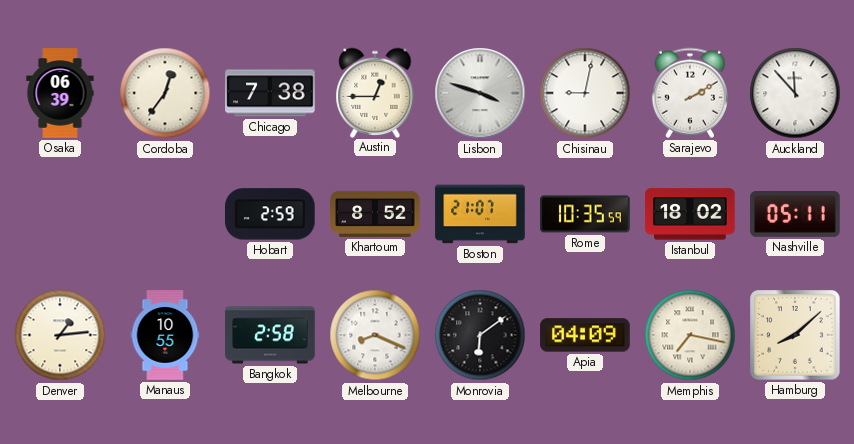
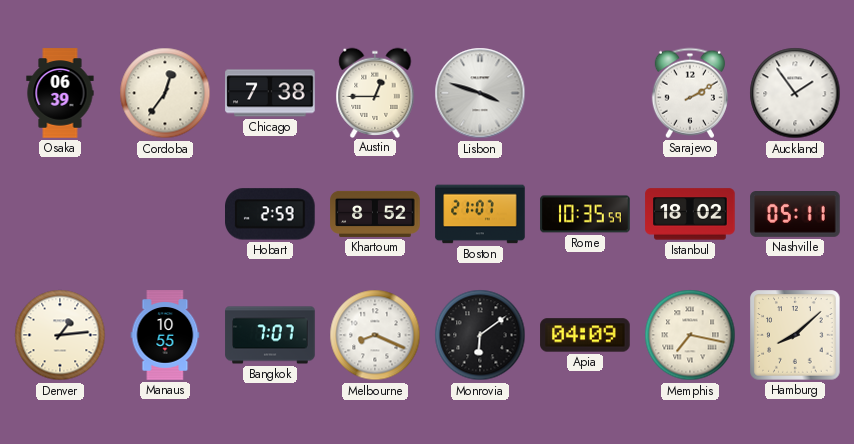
Chisinau: 9:02 -> none (585, 93)
Auckland: 11:53 -> 1:54 (795, 93)
Bangkok: 2:58 -> 7:07 (270, 335)
